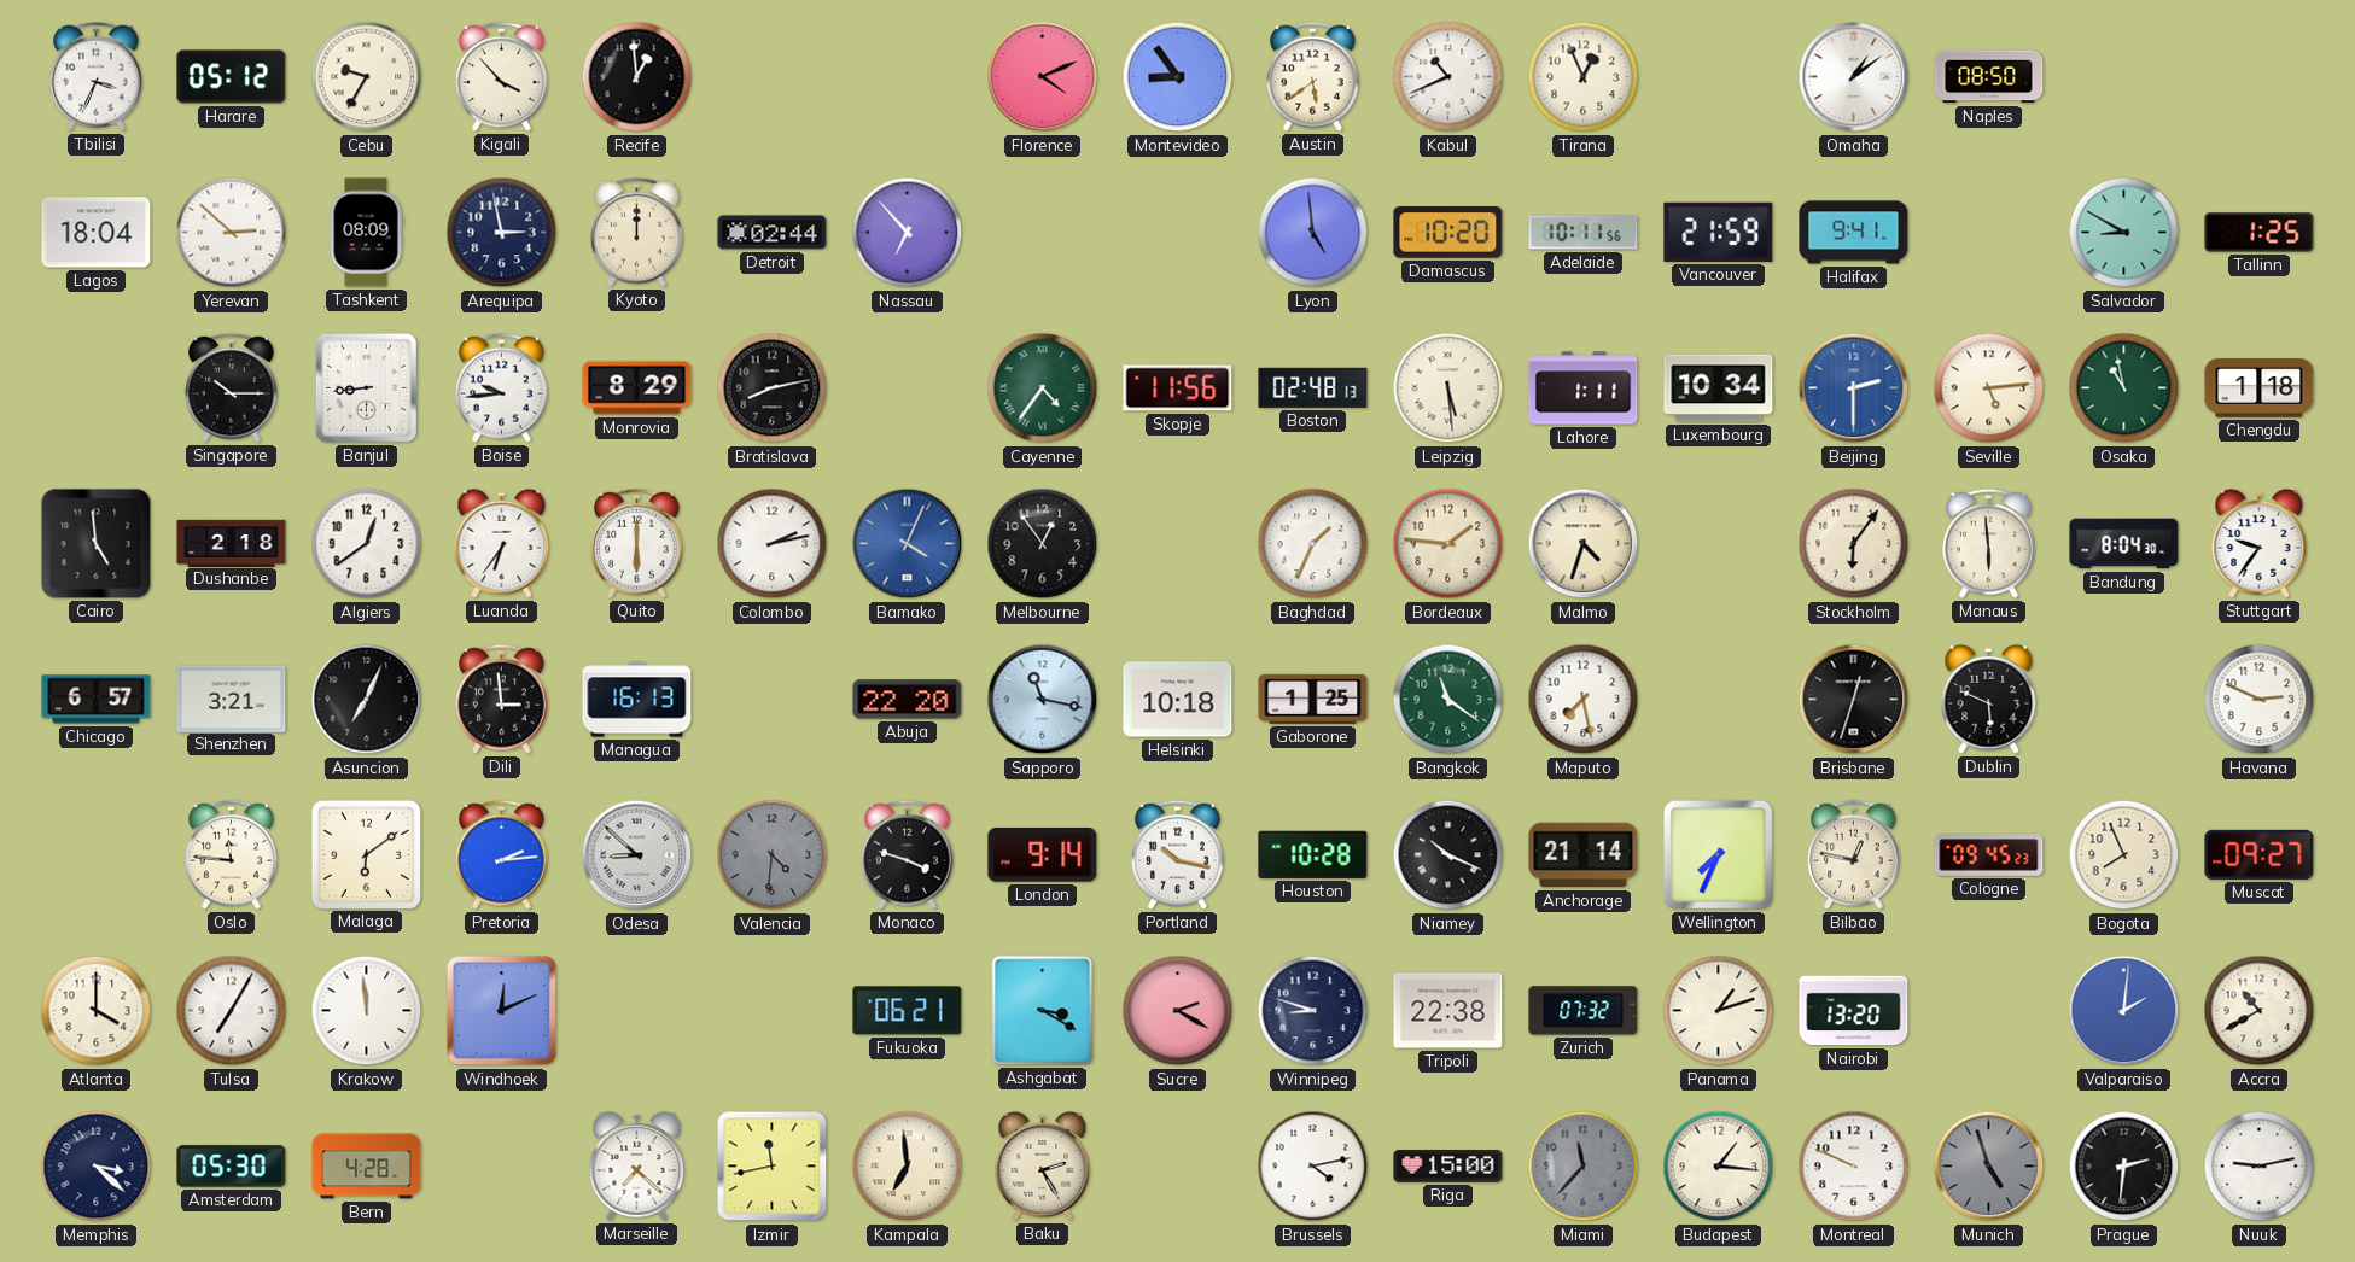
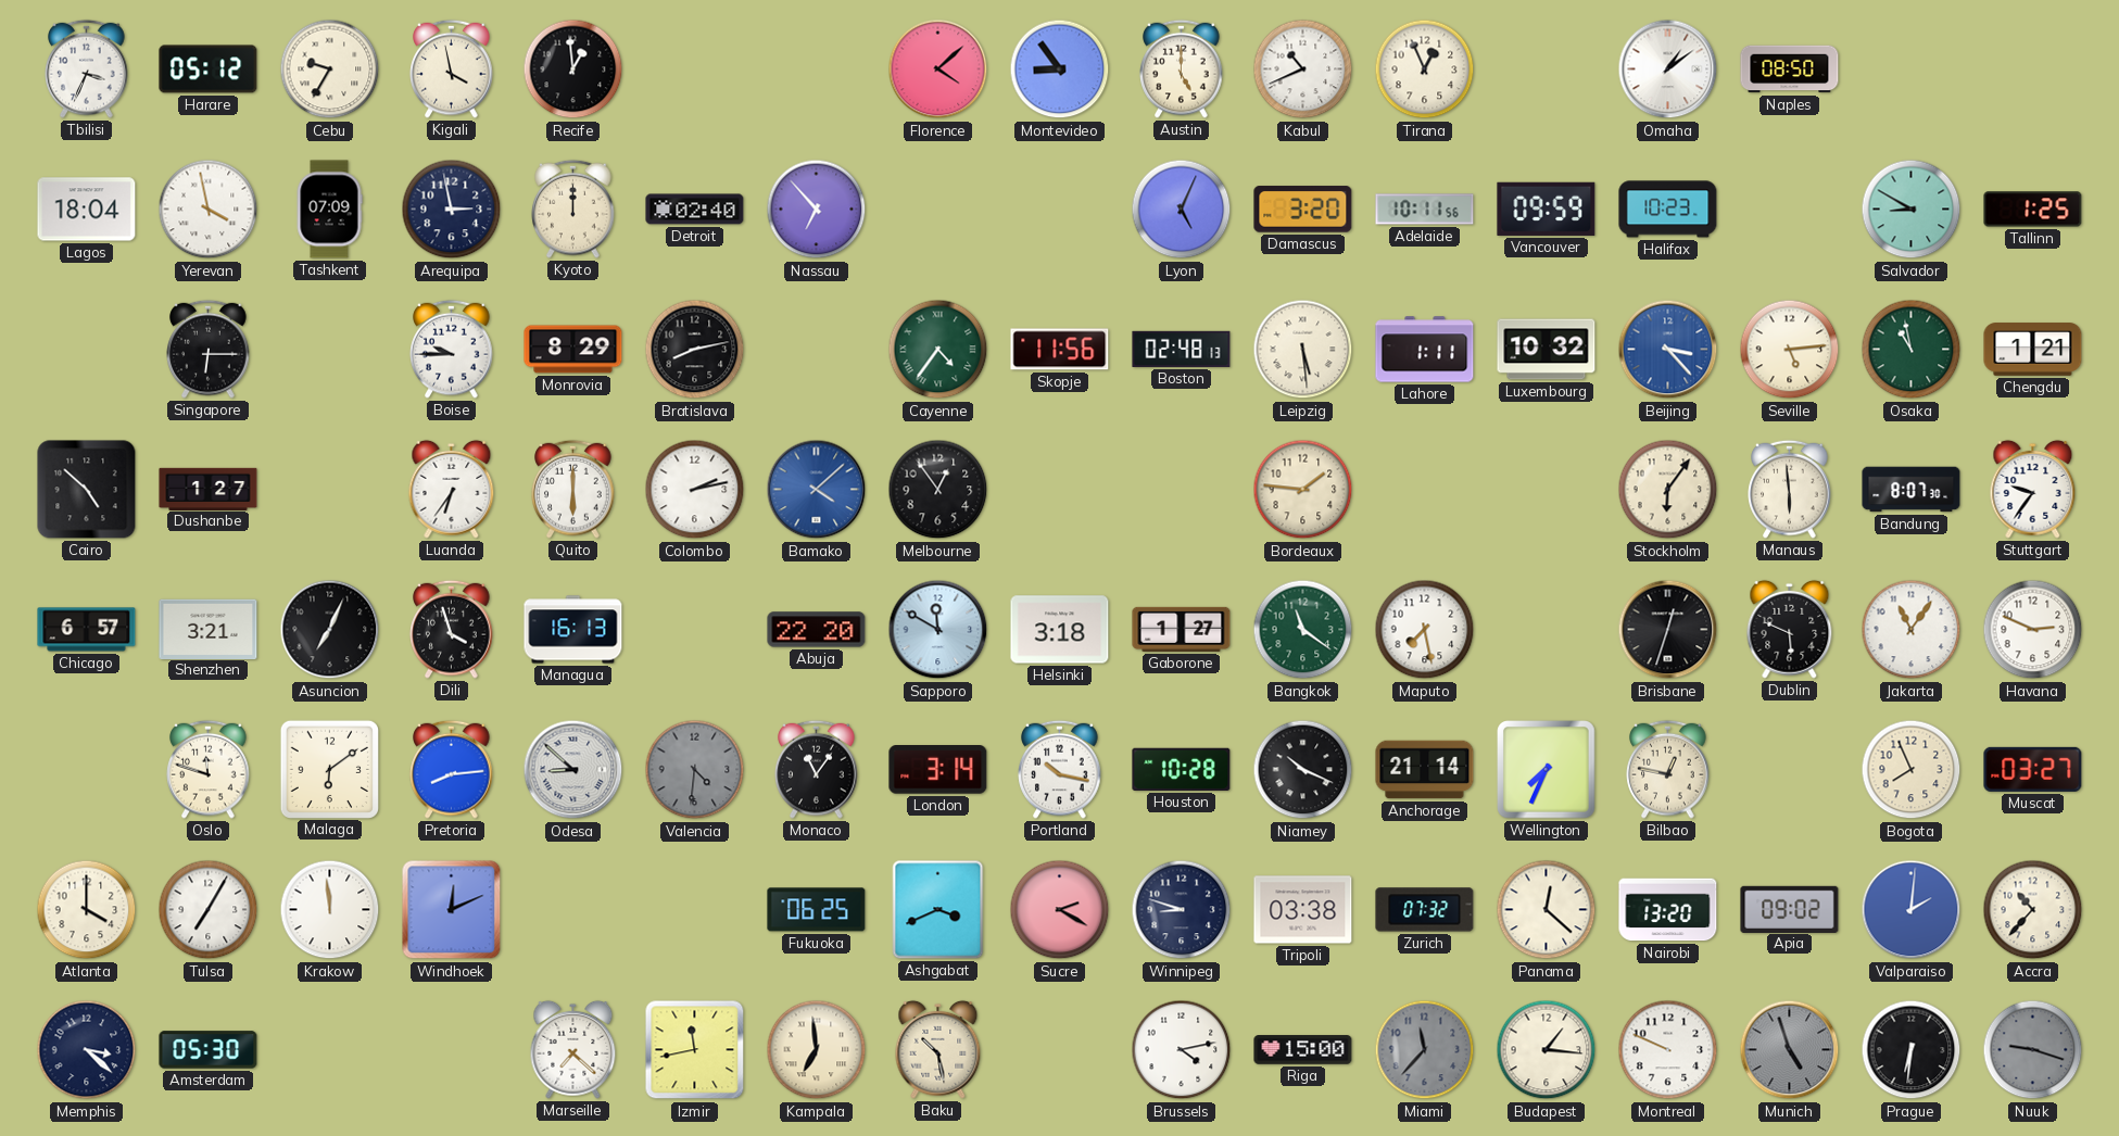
Kigali: 3:53 -> 3:58 (452, 68)
Florence: 4:11 -> 4:08 (938, 70)
Austin: 5:39 -> 5:00 (1182, 68)
Yerevan: 2:52 -> 3:58 (209, 210)
Tashkent: 08:09 -> 07:09 (329, 210)
Detroit: 02:44 -> 02:40 (695, 210)
Lyon: 4:59 -> 5:04 (1182, 210)
Damascus: 10:20 -> 3:20 (1303, 210)
Vancouver: 21:59 -> 09:59 (1547, 209)
Halifax: 9:41 -> 10:23 (1668, 210)
Singapore: 10:15 -> 6:15 (209, 349)
Banjul: 8:44 -> none (366, 387)
Boise: 9:44 -> 9:45 (452, 349)
Luxembourg: 10:34 -> 10:32 (1547, 350)
Beijing: 2:30 -> 3:23 (1668, 350)
Chengdu: 1:18 -> 1:21 (2033, 350)
Cairo: 4:59 -> 4:52 (87, 490)
Dushanbe: 2:18 -> 1:27 (209, 489)
Algiers: 12:39 -> none (367, 544)
Bamako: 4:04 -> 4:08 (817, 490)
Baghdad: 1:34 -> none (1313, 544)
Malmo: 4:33 -> none (1584, 544)
Bandung: 8:04 -> 8:07 (1912, 490)
Dili: 2:59 -> 3:57 (452, 629)
Sapporo: 11:17 -> 11:50 (938, 630)
Helsinki: 10:18 -> 3:18 (1060, 630)
Gaborone: 1:25 -> 1:27 (1182, 629)
Jakarta: none -> 11:06 (1912, 630)
Oslo: 11:46 -> 11:48 (209, 769)
Pretoria: 2:14 -> 8:14 (452, 769)
Monaco: 3:48 -> 11:06 (817, 769)
London: 9:14 -> 3:14 (938, 770)
Cologne: 09:45 -> none (1989, 855)
Muscat: 09:27 -> 03:27 (2033, 769)
Fukuoka: 06:21 -> 06:25 (817, 910)
Ashgabat: 3:20 -> 3:41 (938, 910)
Tripoli: 22:38 -> 03:38 (1303, 910)
Panama: 1:12 -> 12:22 (1547, 910)
Apia: none -> 09:02 (1790, 909)
Accra: 10:40 -> 10:37 (2033, 910)
Bern: 4:28 -> none (367, 1167)
Baku: 2:25 -> 10:28 (938, 1049)
Prague: 2:31 -> 6:31 (1912, 1050)
Nuuk: 9:13 -> 9:18 (2033, 1050)
Nuuk dial: white -> grey (2033, 1050)
